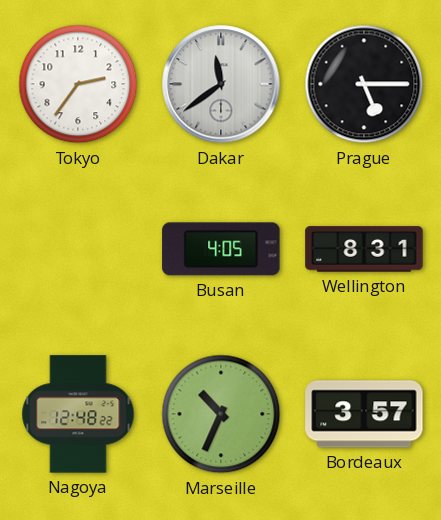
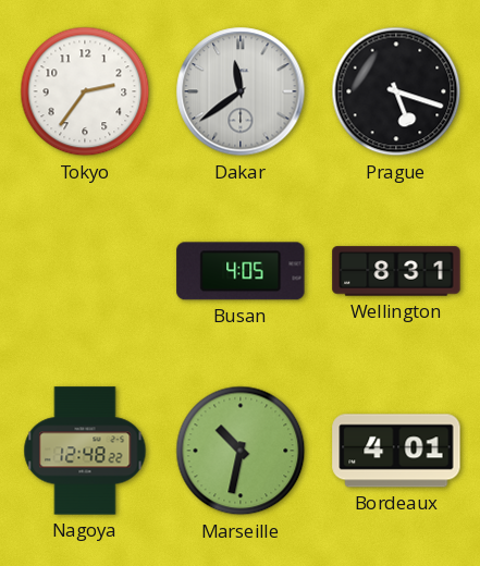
Prague: 5:15 -> 5:18 (396, 91)
Marseille: 10:34 -> 10:32 (241, 451)
Bordeaux: 3:57 -> 4:01 (396, 451)
